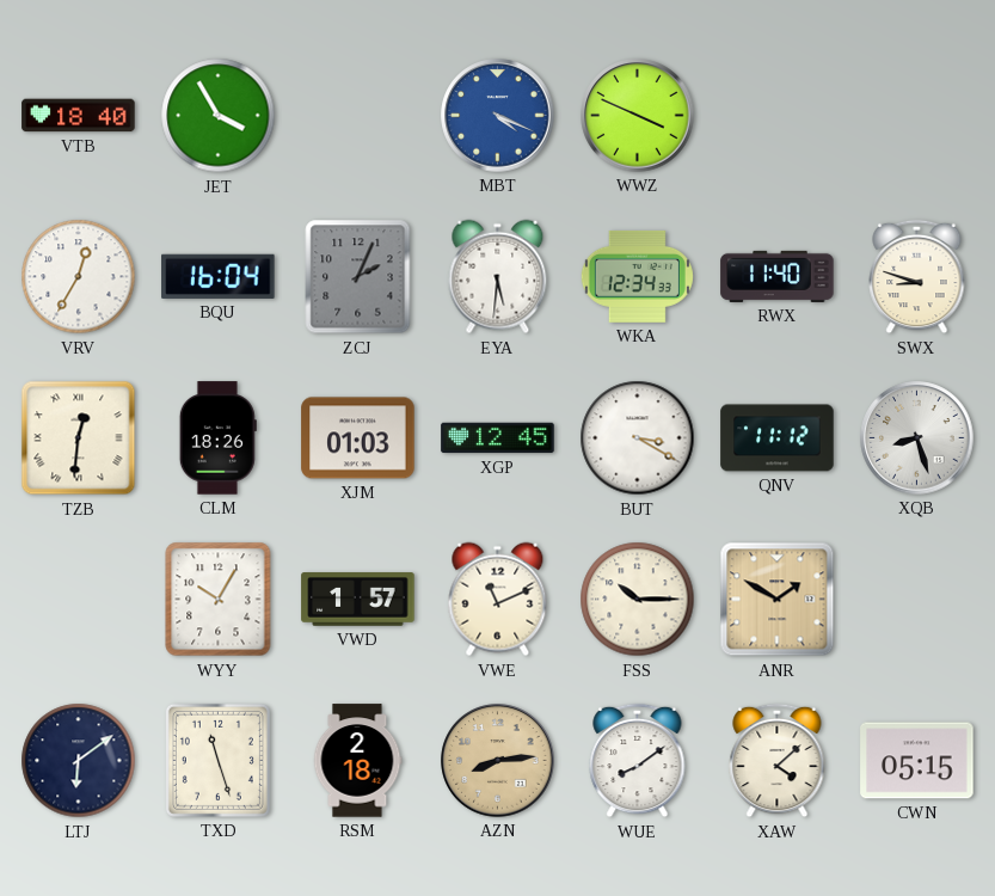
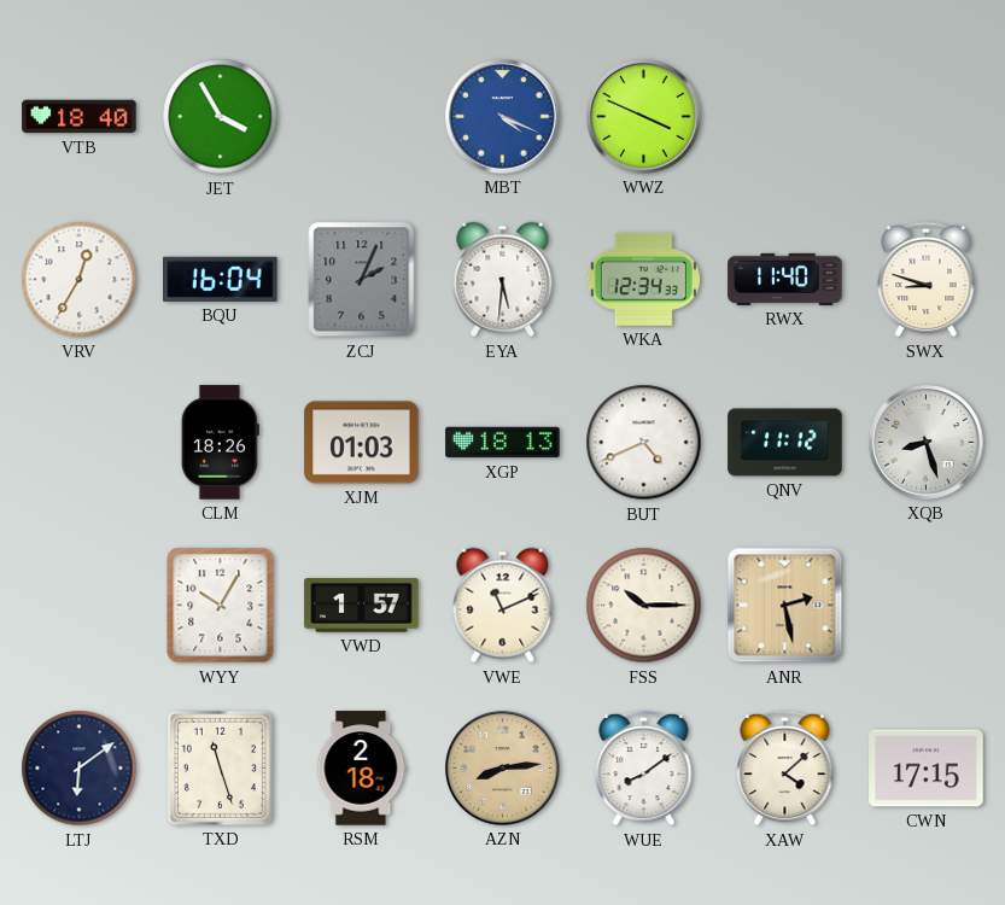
TZB: 12:31 -> none (79, 438)
XGP: 12:45 -> 18:13 (503, 443)
BUT: 3:20 -> 4:41 (644, 443)
ANR: 1:50 -> 2:28 (785, 606)
CWN: 05:15 -> 17:15 (927, 769)
